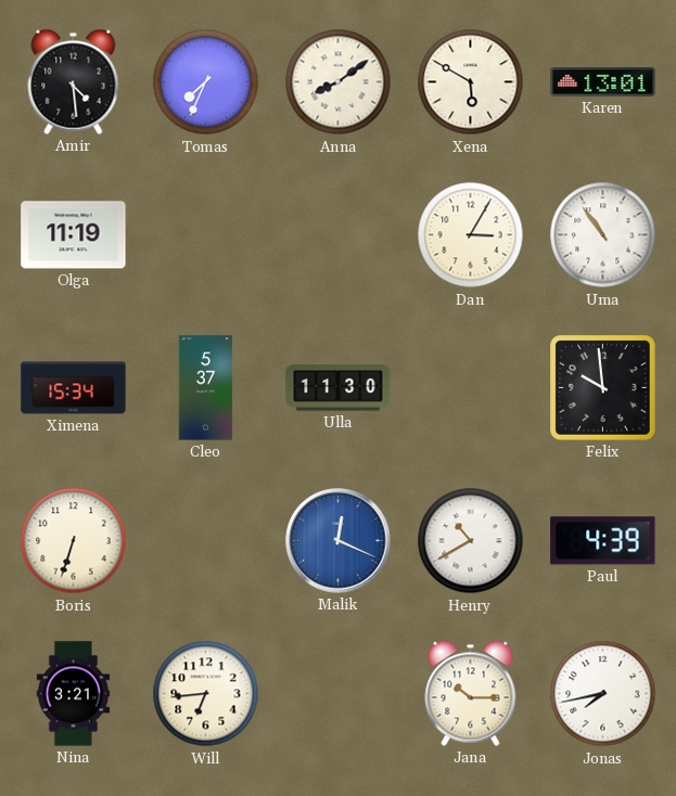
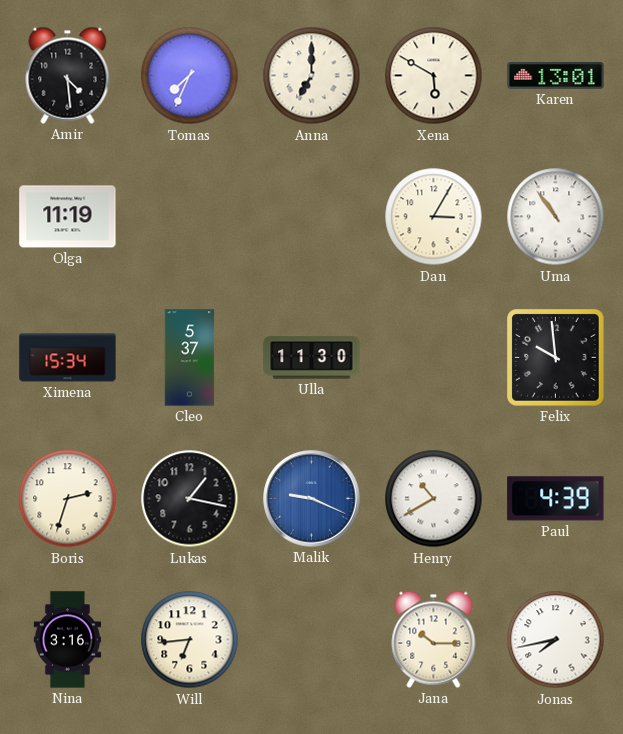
Anna: 8:09 -> 7:00 (312, 76)
Boris: 6:33 -> 2:33 (68, 499)
Lukas: none -> 1:17 (190, 499)
Malik: 12:19 -> 9:19 (312, 499)
Nina: 3:21 -> 3:16 (68, 640)
